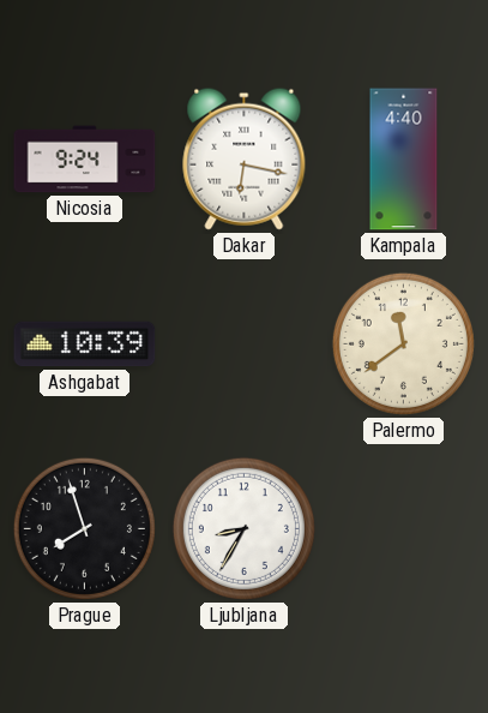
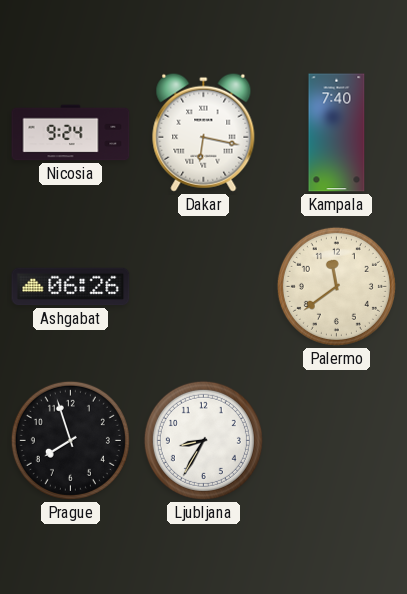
Kampala: 4:40 -> 7:40 (337, 133)
Ashgabat: 10:39 -> 06:26 (71, 287)
